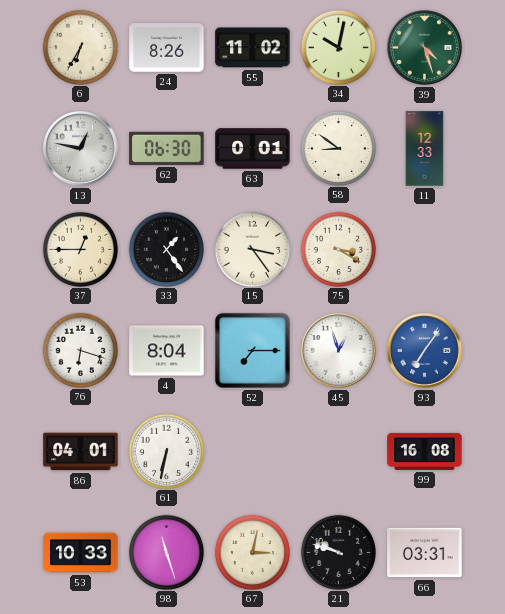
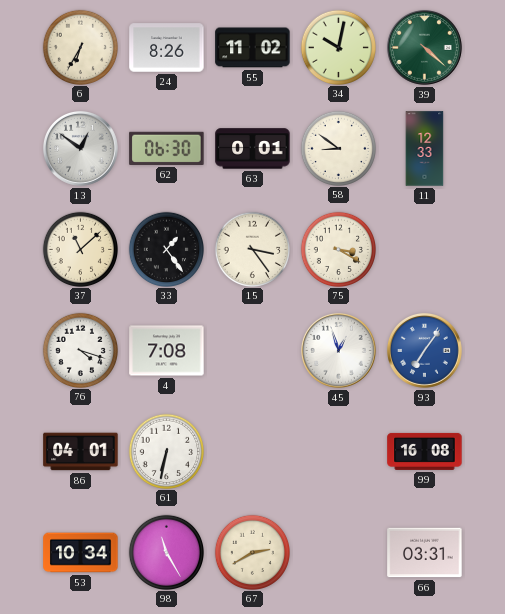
39: 4:27 -> 4:22 (425, 48)
13: 12:47 -> 12:51 (81, 149)
37: 12:45 -> 11:08 (80, 249)
76: 6:18 -> 4:18 (80, 350)
4: 8:04 -> 7:08 (167, 351)
52: 7:15 -> none (252, 350)
53: 10:33 -> 10:34 (81, 553)
98: 11:27 -> 11:25 (166, 552)
67: 3:02 -> 2:40 (252, 552)
21: 9:48 -> none (338, 552)
